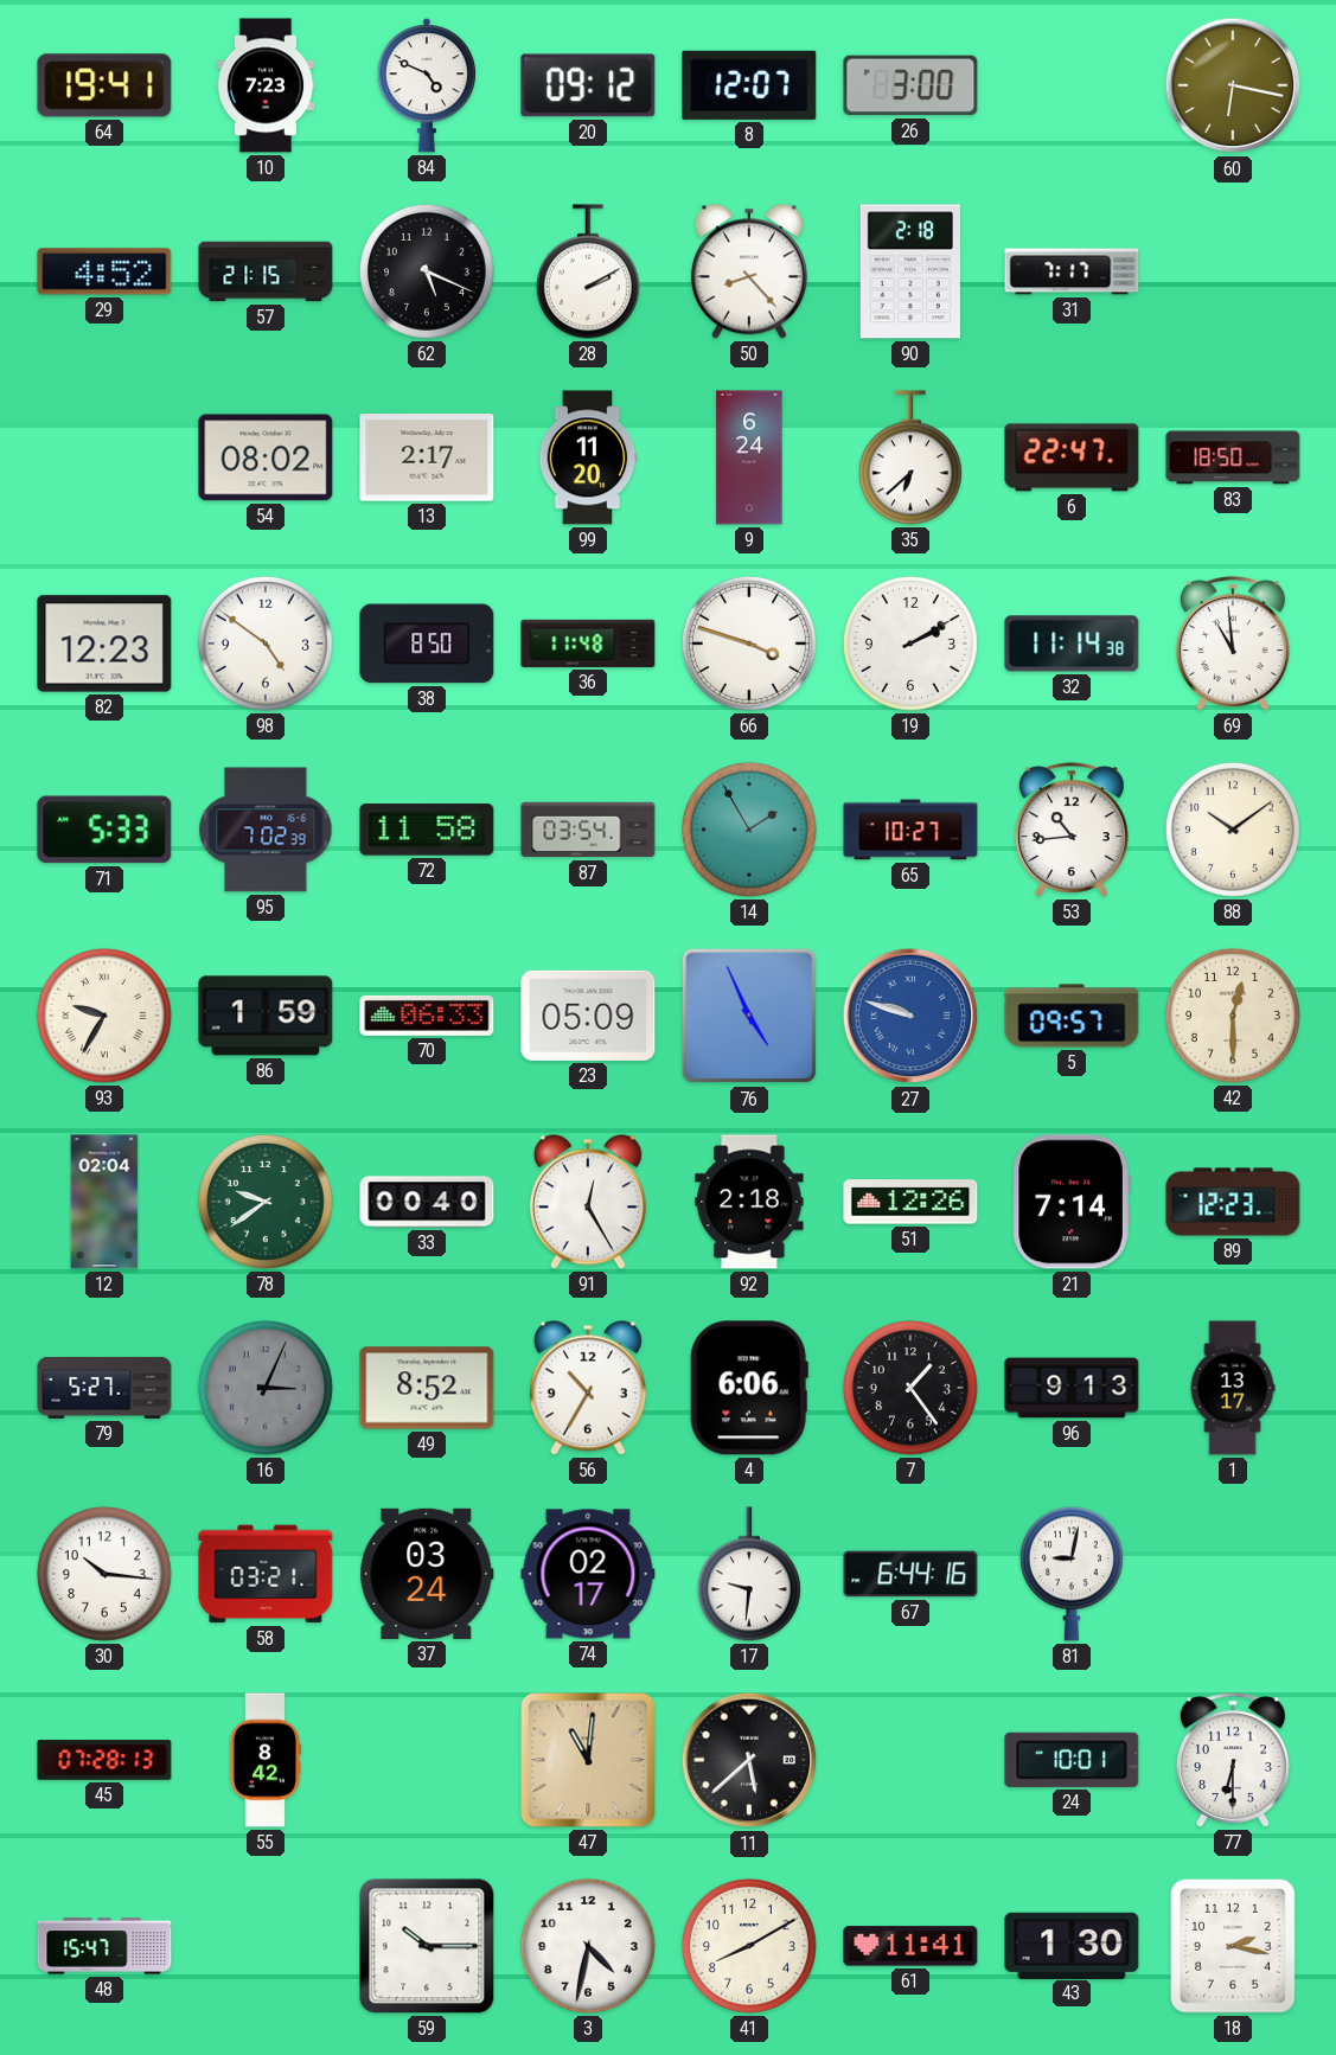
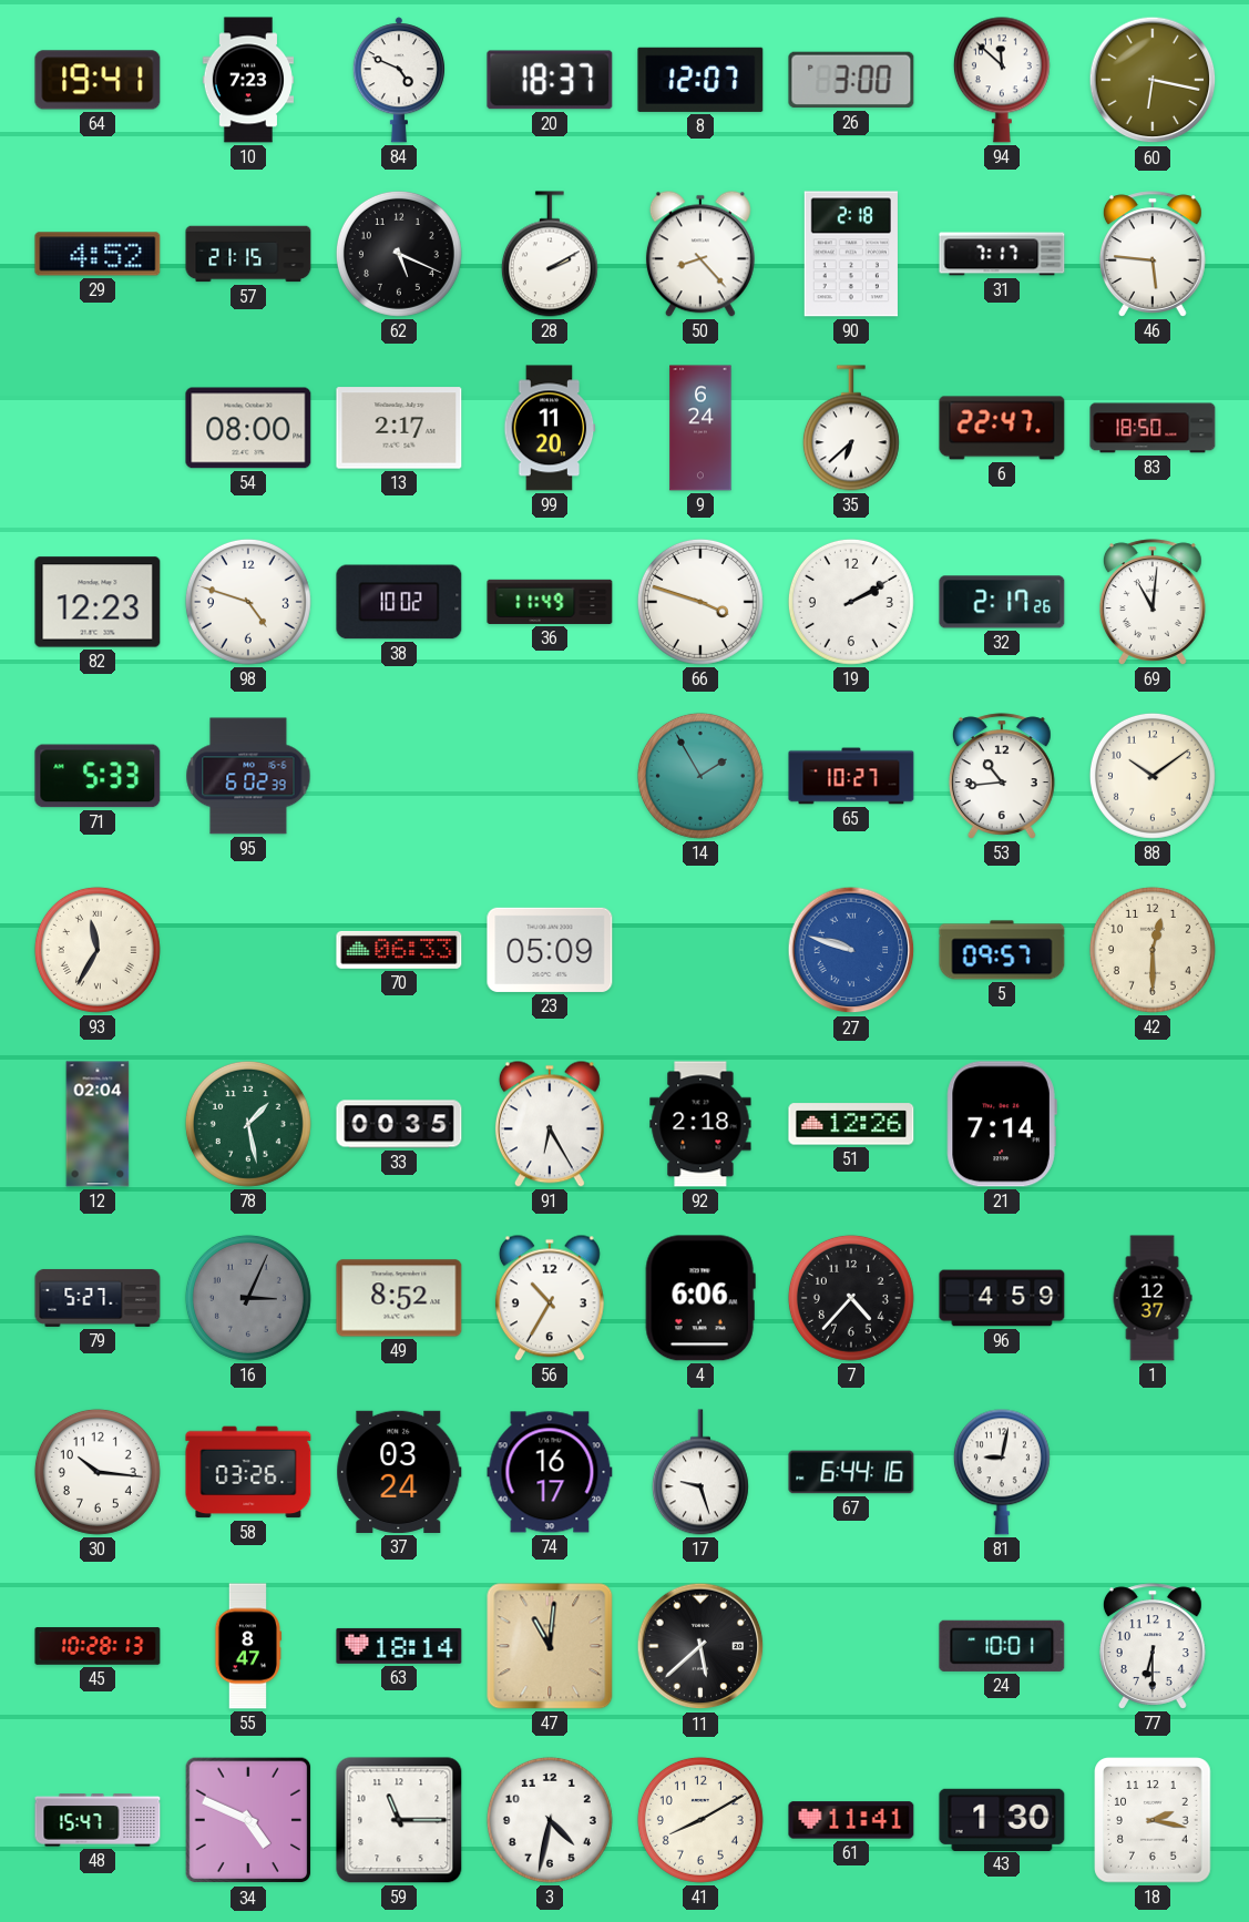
20: 09:12 -> 18:37 (550, 80)
94: none -> 11:52 (1002, 80)
46: none -> 5:46 (1153, 254)
54: 08:02 -> 08:00 (248, 428)
98: 4:51 -> 4:48 (248, 602)
38: 8:50 -> 10:02 (399, 602)
36: 11:48 -> 11:49 (550, 602)
32: 11:14 -> 2:17 (1002, 602)
69: 10:59 -> 11:01 (1153, 602)
95: 7:02 -> 6:02 (248, 776)
72: 11:58 -> none (427, 830)
87: 03:54 -> none (588, 830)
93: 9:35 -> 11:35 (98, 950)
86: 1:59 -> none (266, 1016)
76: 4:56 -> none (749, 1016)
78: 9:39 -> 1:28 (248, 1124)
33: 00:40 -> 00:35 (399, 1124)
91: 12:25 -> 6:25 (550, 1124)
89: 12:23 -> none (1233, 1202)
7: 1:24 -> 4:37 (851, 1298)
96: 9:13 -> 4:59 (1002, 1298)
1: 13:17 -> 12:37 (1153, 1298)
58: 03:21 -> 03:26 (248, 1472)
74: 02:17 -> 16:17 (550, 1472)
17: 9:31 -> 9:27 (700, 1472)
45: 07:28 -> 10:28 (98, 1646)
55: 8:42 -> 8:47 (248, 1646)
63: none -> 18:14 (399, 1646)
34: none -> 4:49 (248, 1820)
59: 10:15 -> 11:15 (399, 1820)
